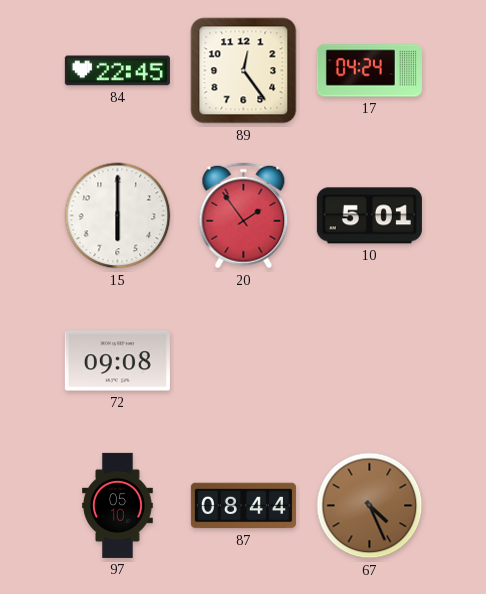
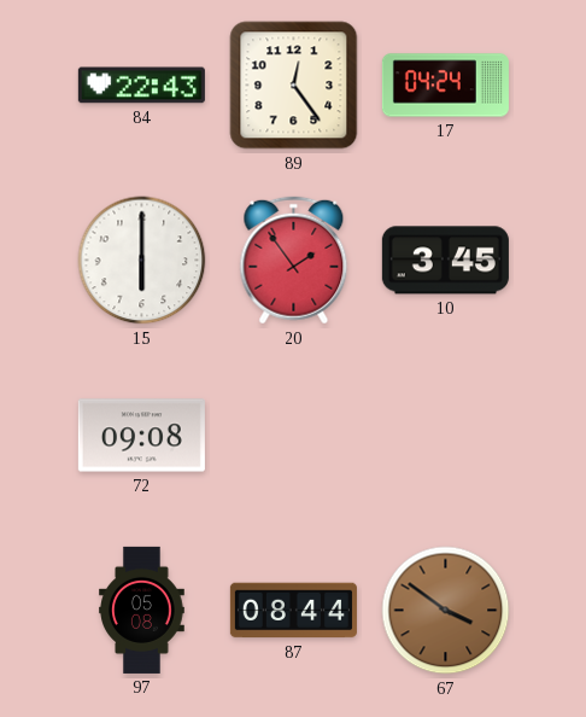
84: 22:45 -> 22:43 (141, 86)
10: 5:01 -> 3:45 (445, 261)
97: 05:10 -> 05:08 (142, 610)
67: 4:26 -> 3:51 (446, 611)
